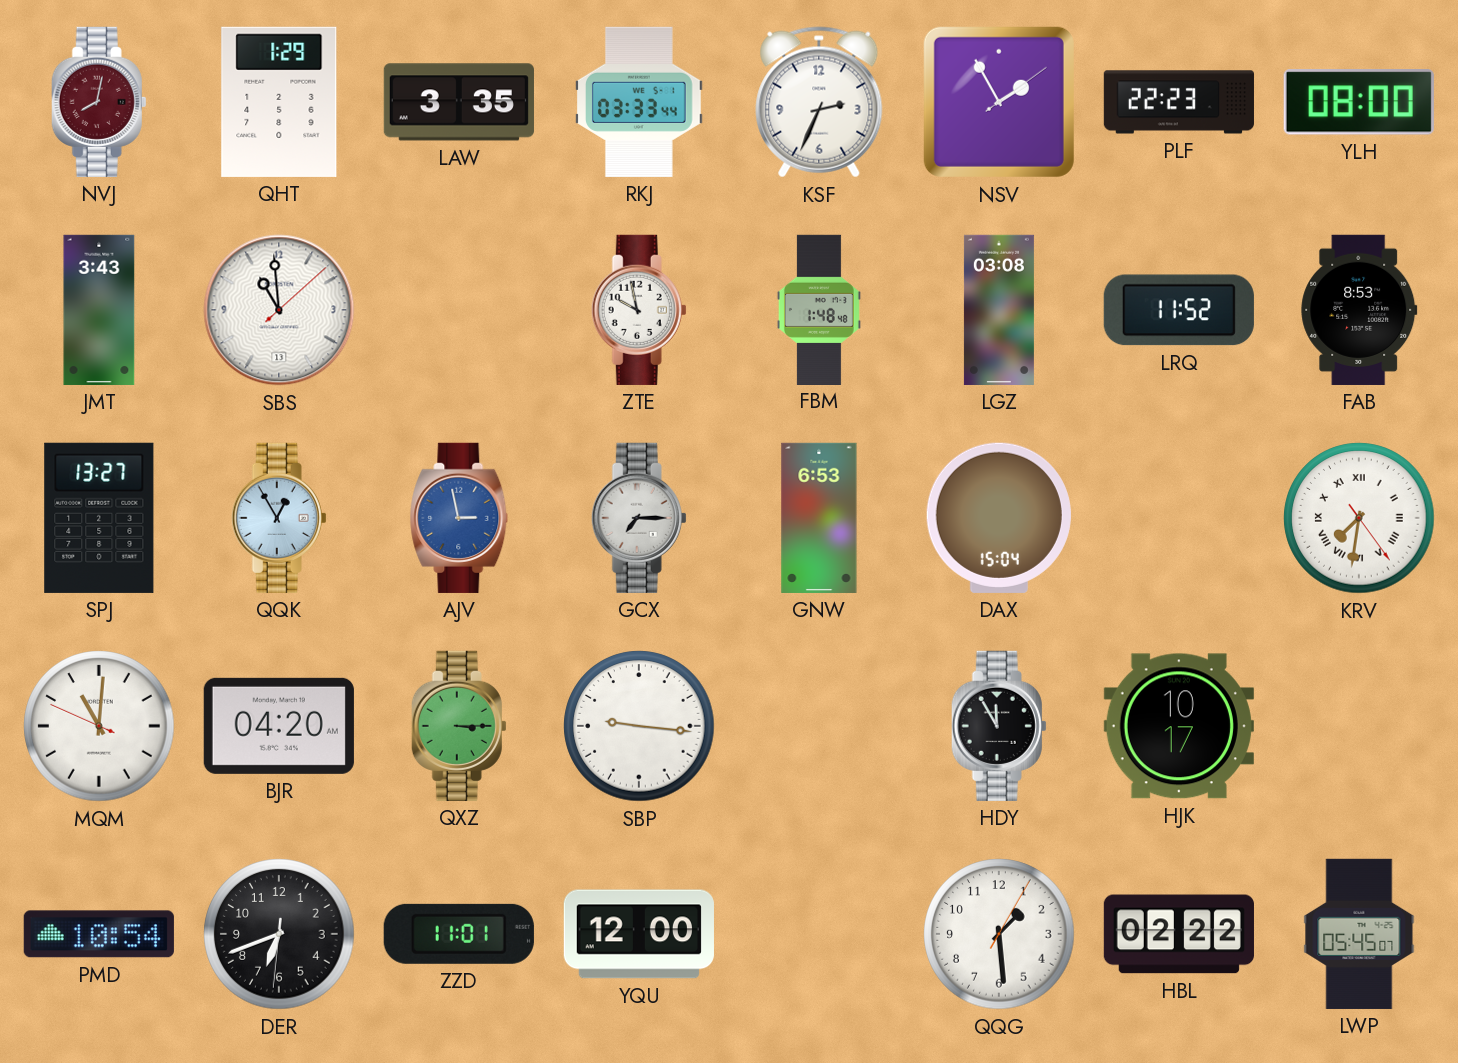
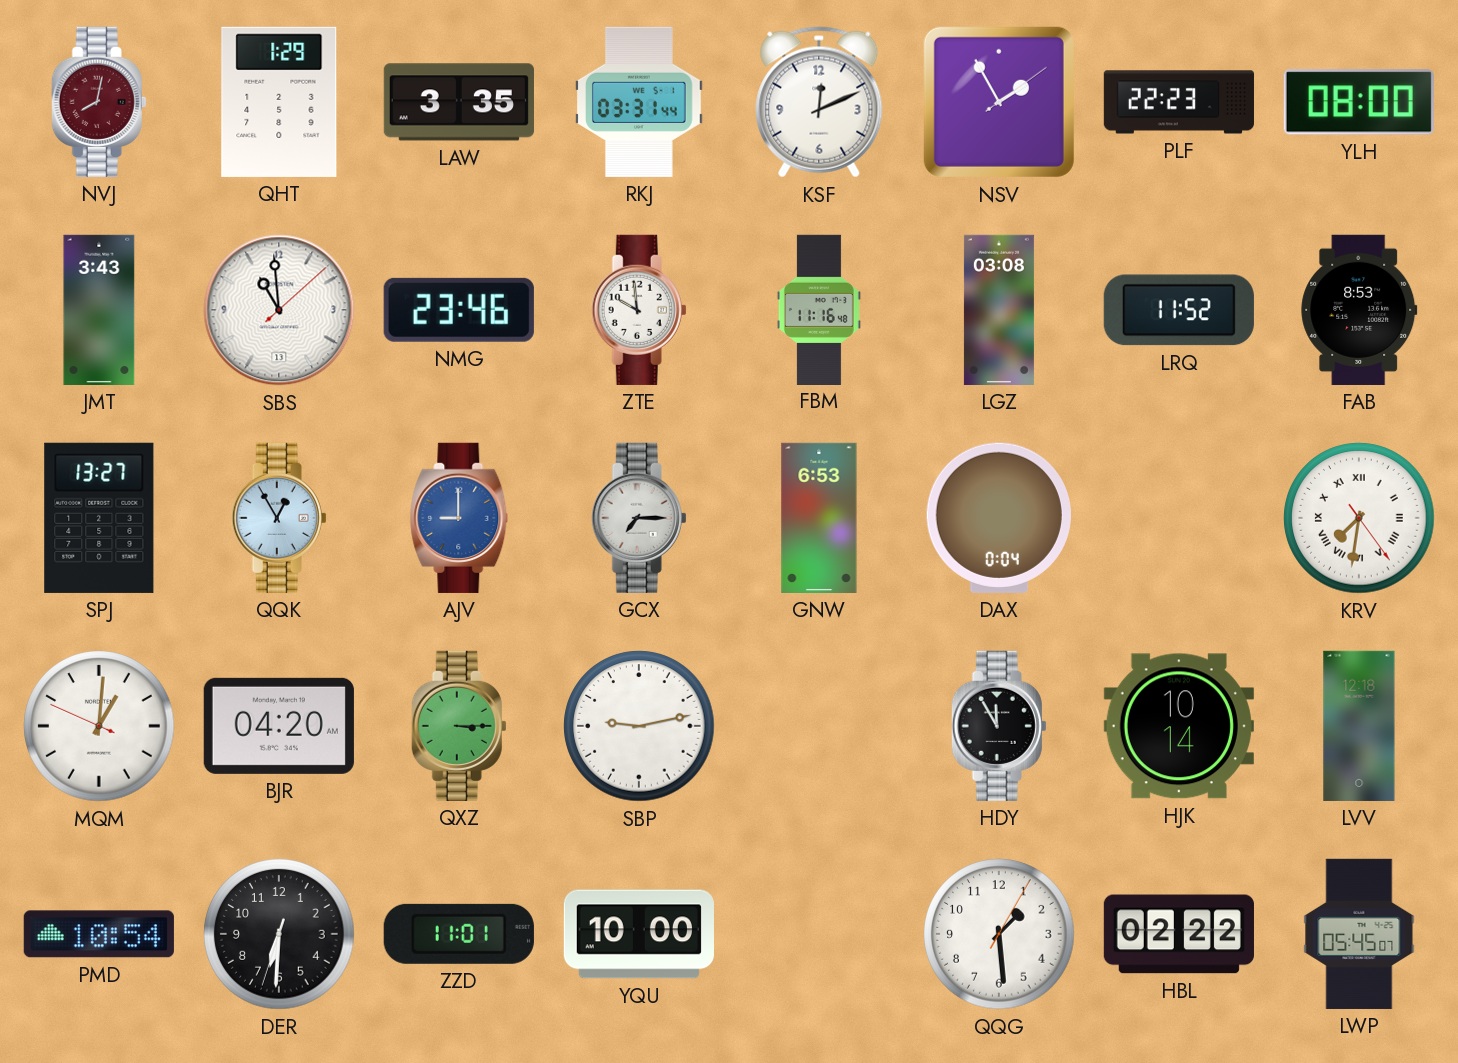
RKJ: 03:33 -> 03:31 (640, 102)
KSF: 2:34 -> 12:11 (819, 102)
NMG: none -> 23:46 (459, 310)
ZTE: 9:58 -> 9:59 (639, 310)
FBM: 1:48 -> 11:16 (819, 309)
AJV: 2:58 -> 9:00 (459, 518)
DAX: 15:04 -> 0:04 (999, 518)
MQM: 11:00 -> 1:00 (99, 726)
SBP: 9:16 -> 9:13 (639, 726)
HJK: 10:17 -> 10:14 (1179, 726)
LVV: none -> 12:18 (1359, 726)
DER: 6:41 -> 6:30 (279, 934)
YQU: 12:00 -> 10:00 (639, 934)
